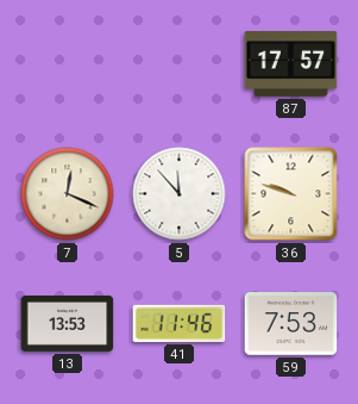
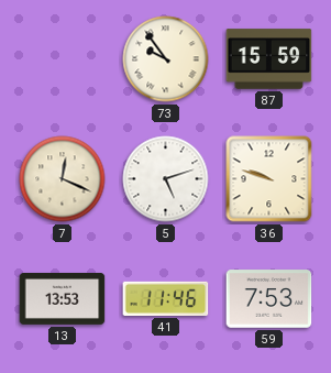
73: none -> 9:54 (166, 59)
87: 17:57 -> 15:59 (269, 59)
5: 11:53 -> 5:12 (166, 179)
